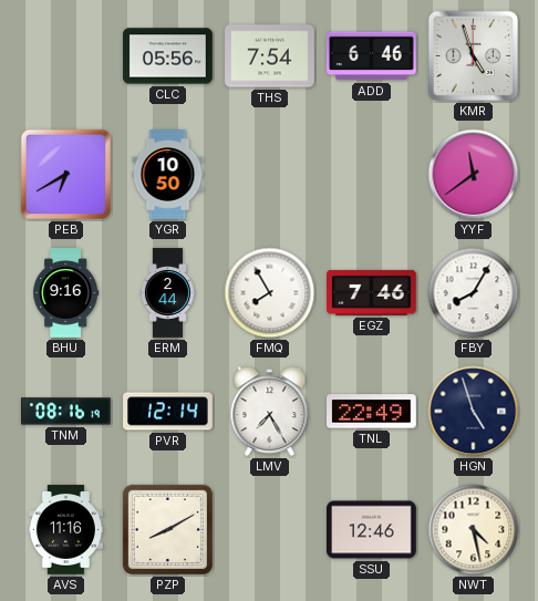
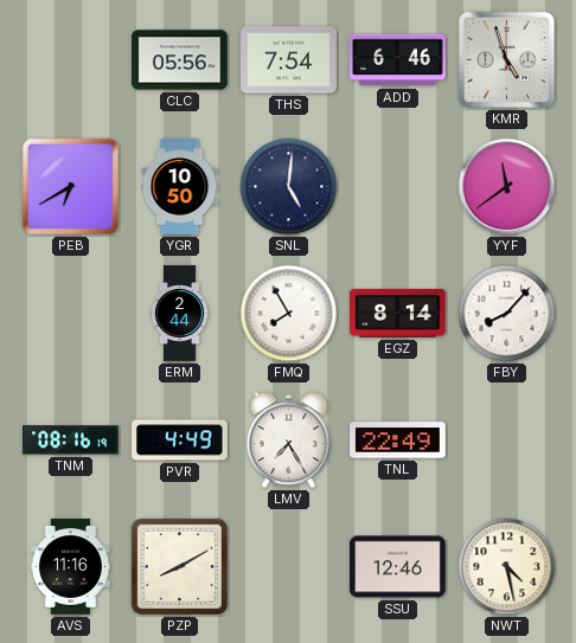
SNL: none -> 5:01 (289, 187)
BHU: 9:16 -> none (66, 293)
EGZ: 7:46 -> 8:14 (398, 313)
FBY: 8:05 -> 8:07 (507, 314)
PVR: 12:14 -> 4:49 (180, 441)
HGN: 4:57 -> none (474, 412)
